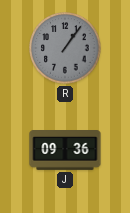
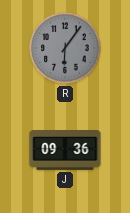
R: 1:06 -> 6:06 (65, 48)
